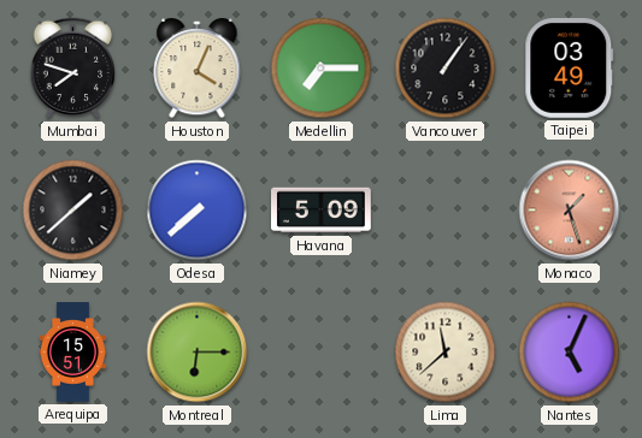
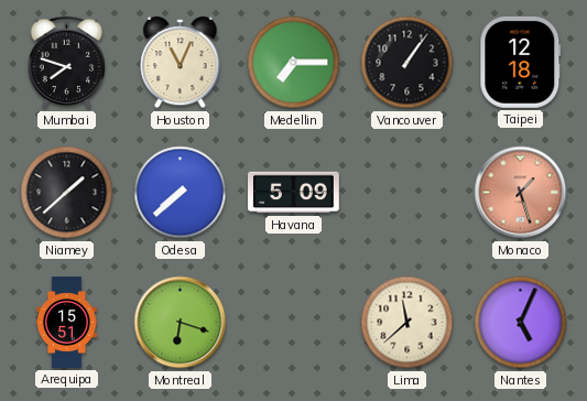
Houston: 4:04 -> 11:04 (181, 63)
Taipei: 03:49 -> 12:18 (521, 62)
Montreal: 6:15 -> 6:18 (181, 323)
